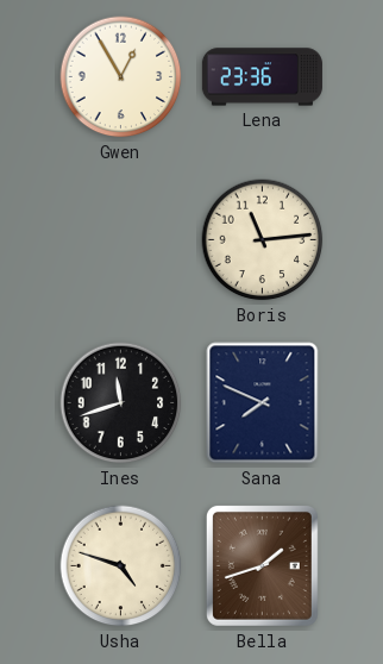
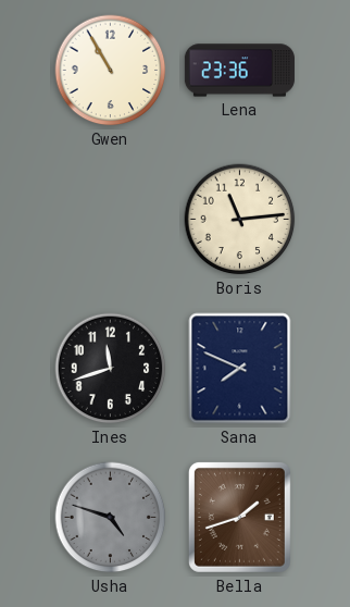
Gwen: 12:55 -> 10:55 (111, 71)
Usha dial: cream -> grey (111, 518)
